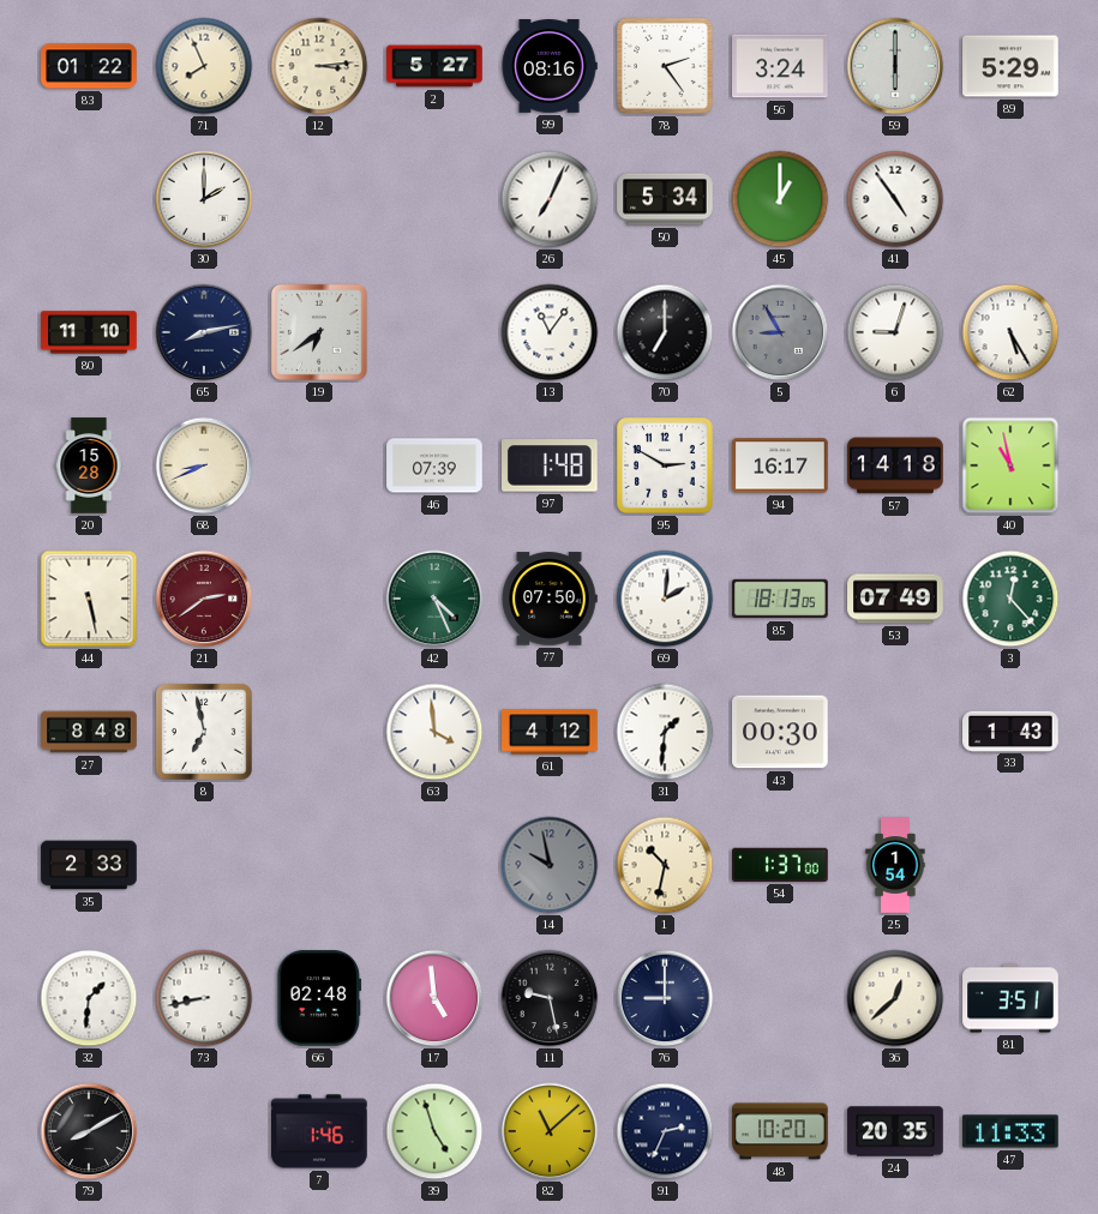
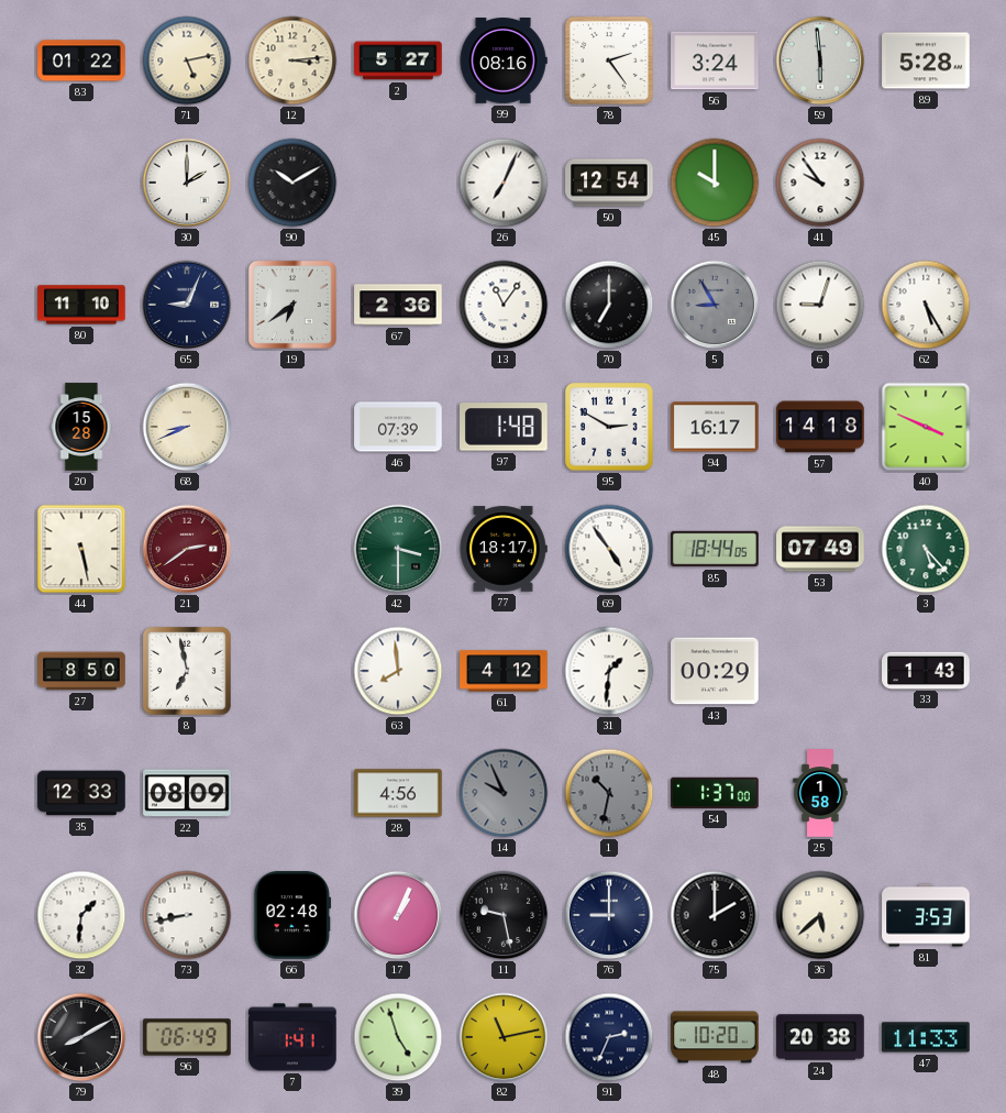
71: 7:56 -> 5:13 (187, 60)
59: 6:00 -> 5:59 (820, 60)
89: 5:29 -> 5:28 (926, 60)
90: none -> 10:10 (292, 183)
50: 5:34 -> 12:54 (609, 183)
45: 1:00 -> 10:00 (715, 183)
41: 4:54 -> 9:54 (820, 183)
65: 8:13 -> 9:04 (187, 305)
67: none -> 2:36 (398, 305)
40: 10:58 -> 3:49 (926, 427)
42: 4:26 -> 3:30 (398, 549)
77: 07:50 -> 18:17 (504, 549)
69: 2:01 -> 4:54 (609, 549)
85: 18:13 -> 18:44 (715, 549)
3: 12:23 -> 5:23 (926, 549)
27: 8:48 -> 8:50 (81, 671)
63: 3:59 -> 7:59 (398, 671)
43: 00:30 -> 00:29 (715, 671)
35: 2:33 -> 12:33 (81, 793)
22: none -> 08:09 (187, 793)
28: none -> 4:56 (398, 793)
14: 9:58 -> 9:56 (504, 793)
1 dial: cream -> grey (609, 793)
25: 1:54 -> 1:58 (820, 793)
17: 4:59 -> 1:04 (398, 915)
75: none -> 2:00 (715, 915)
36: 12:38 -> 5:38 (820, 915)
81: 3:51 -> 3:53 (926, 915)
96: none -> 06:49 (187, 1037)
7: 1:46 -> 1:41 (292, 1037)
82: 11:08 -> 11:13 (504, 1037)
24: 20:35 -> 20:38 (820, 1037)
